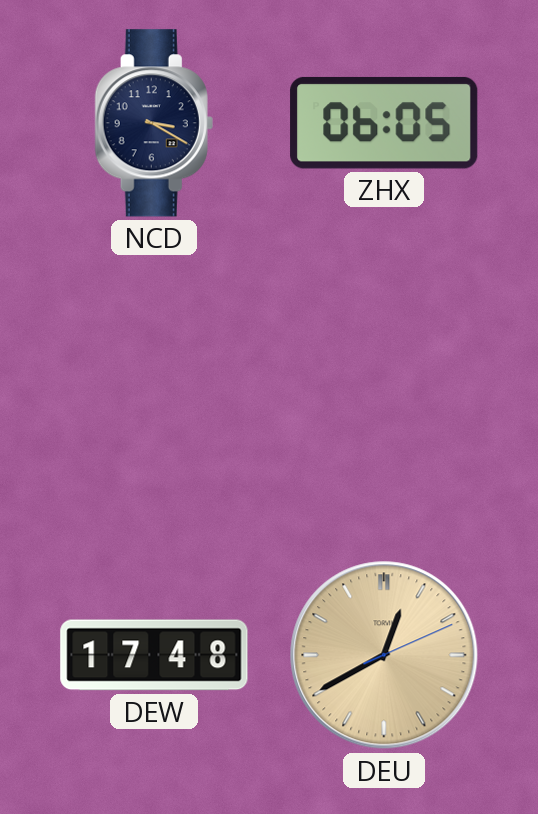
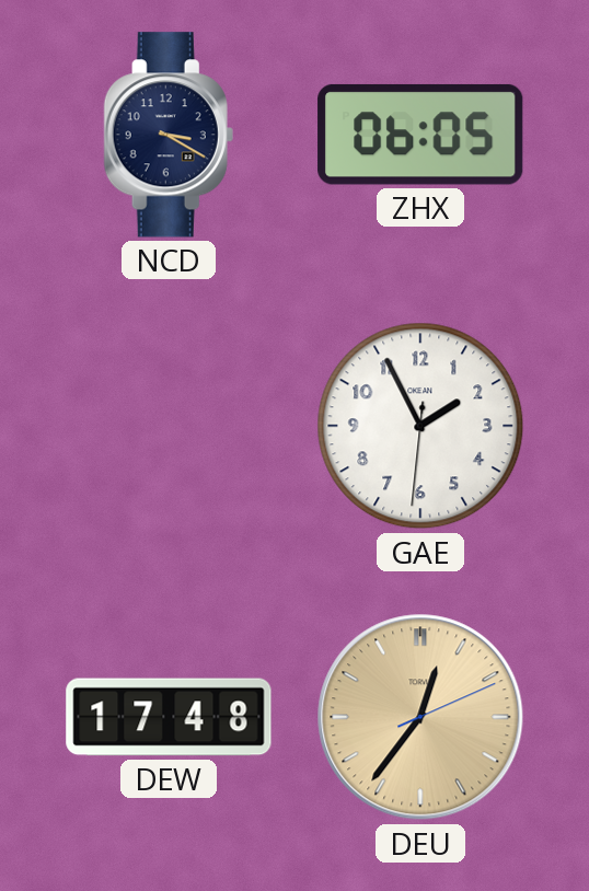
GAE: none -> 1:55 (420, 426)
DEU: 12:40 -> 12:36 (420, 717)
